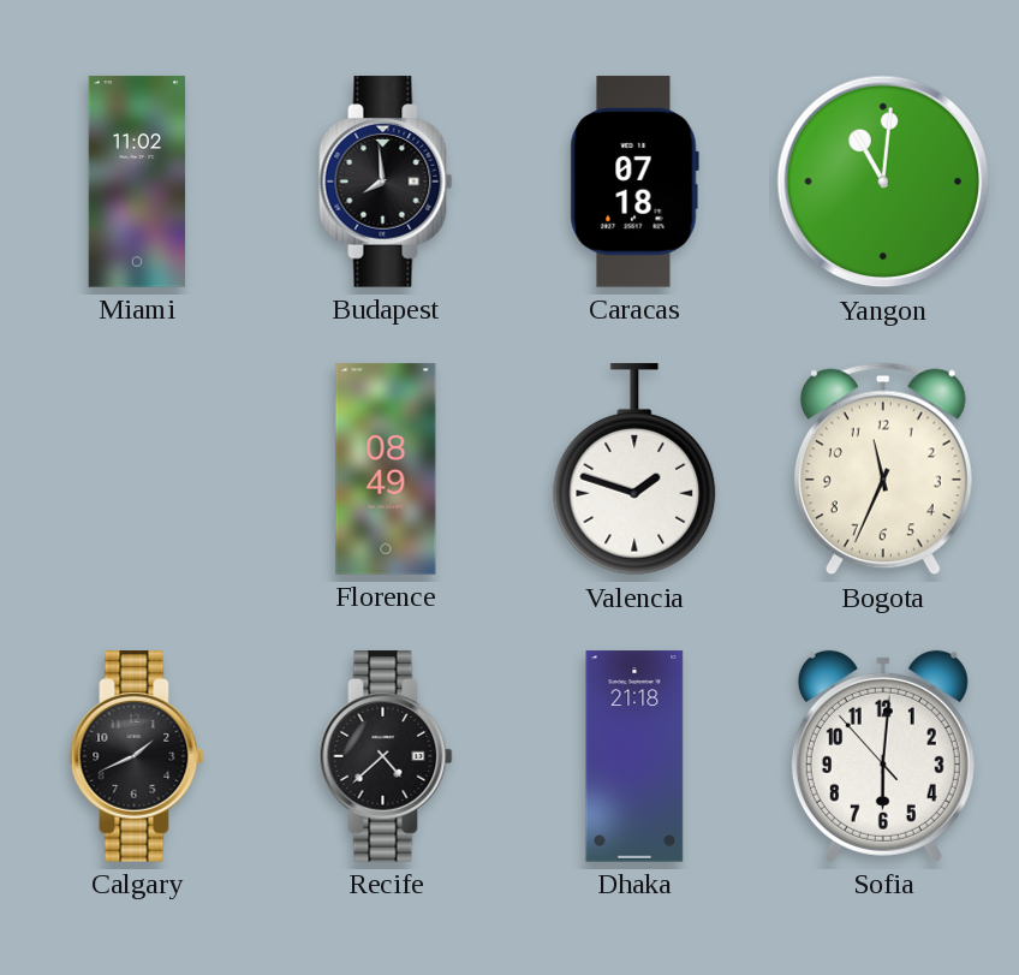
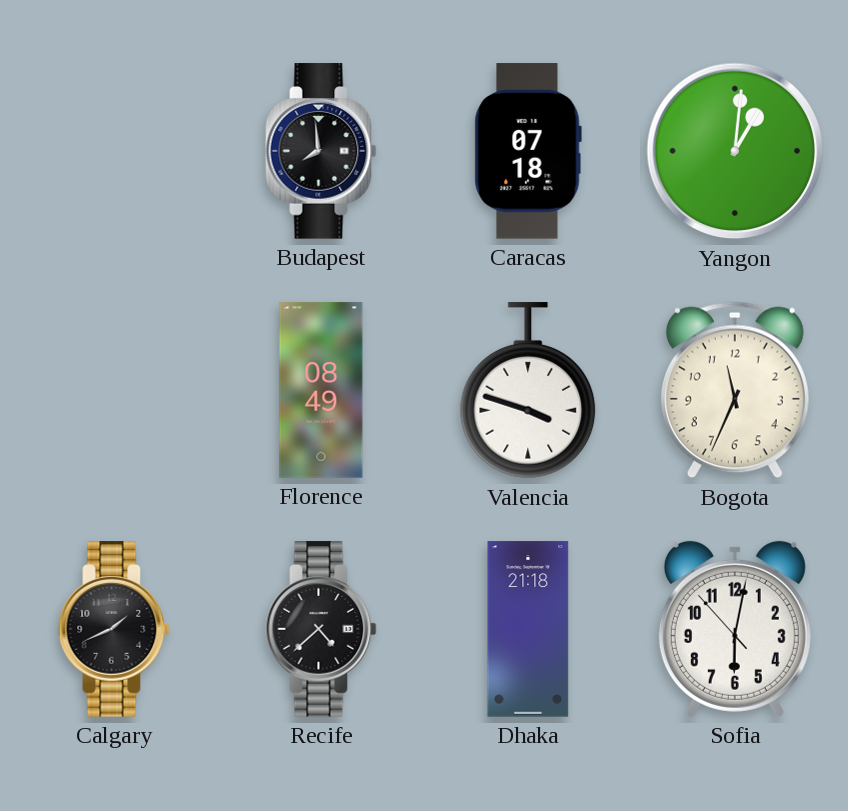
Miami: 11:02 -> none (137, 182)
Yangon: 11:01 -> 1:01 (735, 151)
Valencia: 1:48 -> 3:48 (528, 391)
Sofia: 6:00 -> 6:01 (735, 629)
